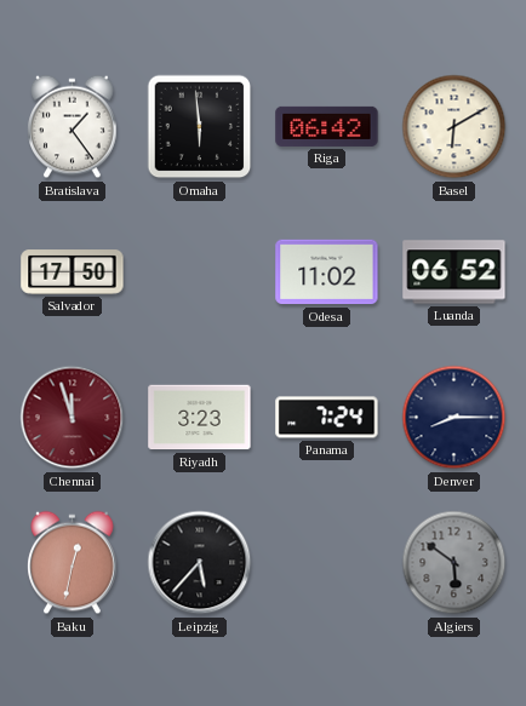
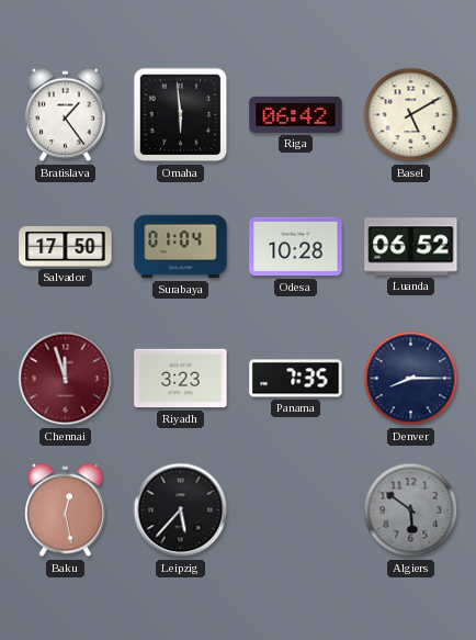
Basel: 6:10 -> 5:10 (411, 115)
Surabaya: none -> 01:04 (181, 247)
Odesa: 11:02 -> 10:28 (296, 247)
Panama: 7:24 -> 7:35 (296, 379)
Baku: 12:32 -> 12:28 (66, 510)
